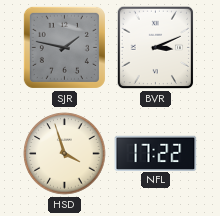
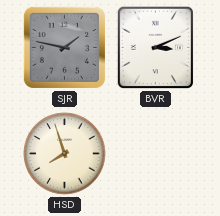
HSD: 3:57 -> 7:57 (65, 154)
NFL: 17:22 -> none (156, 153)
